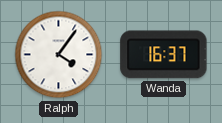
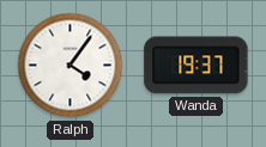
Wanda: 16:37 -> 19:37 (197, 66)
